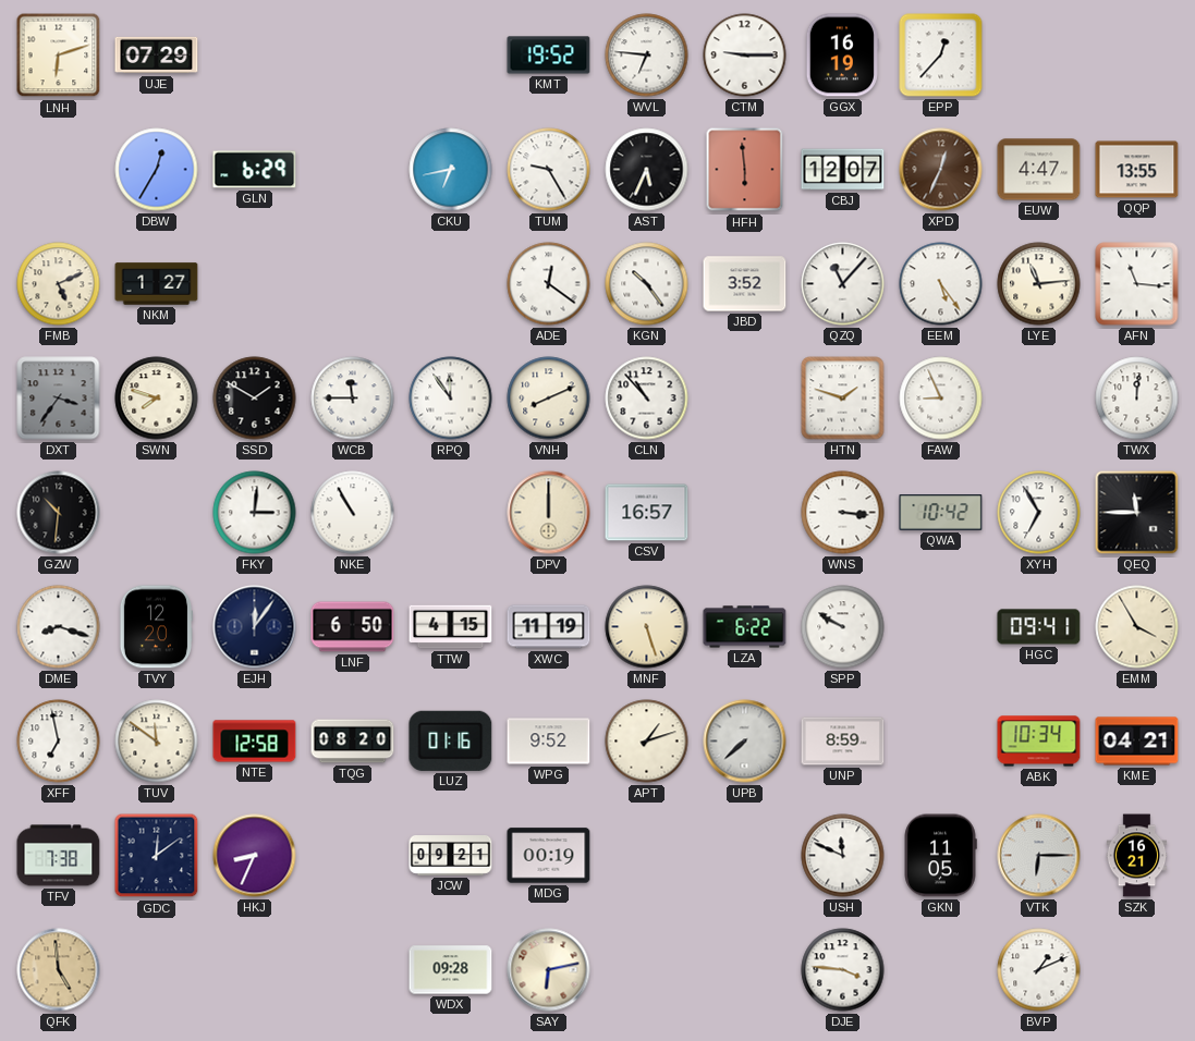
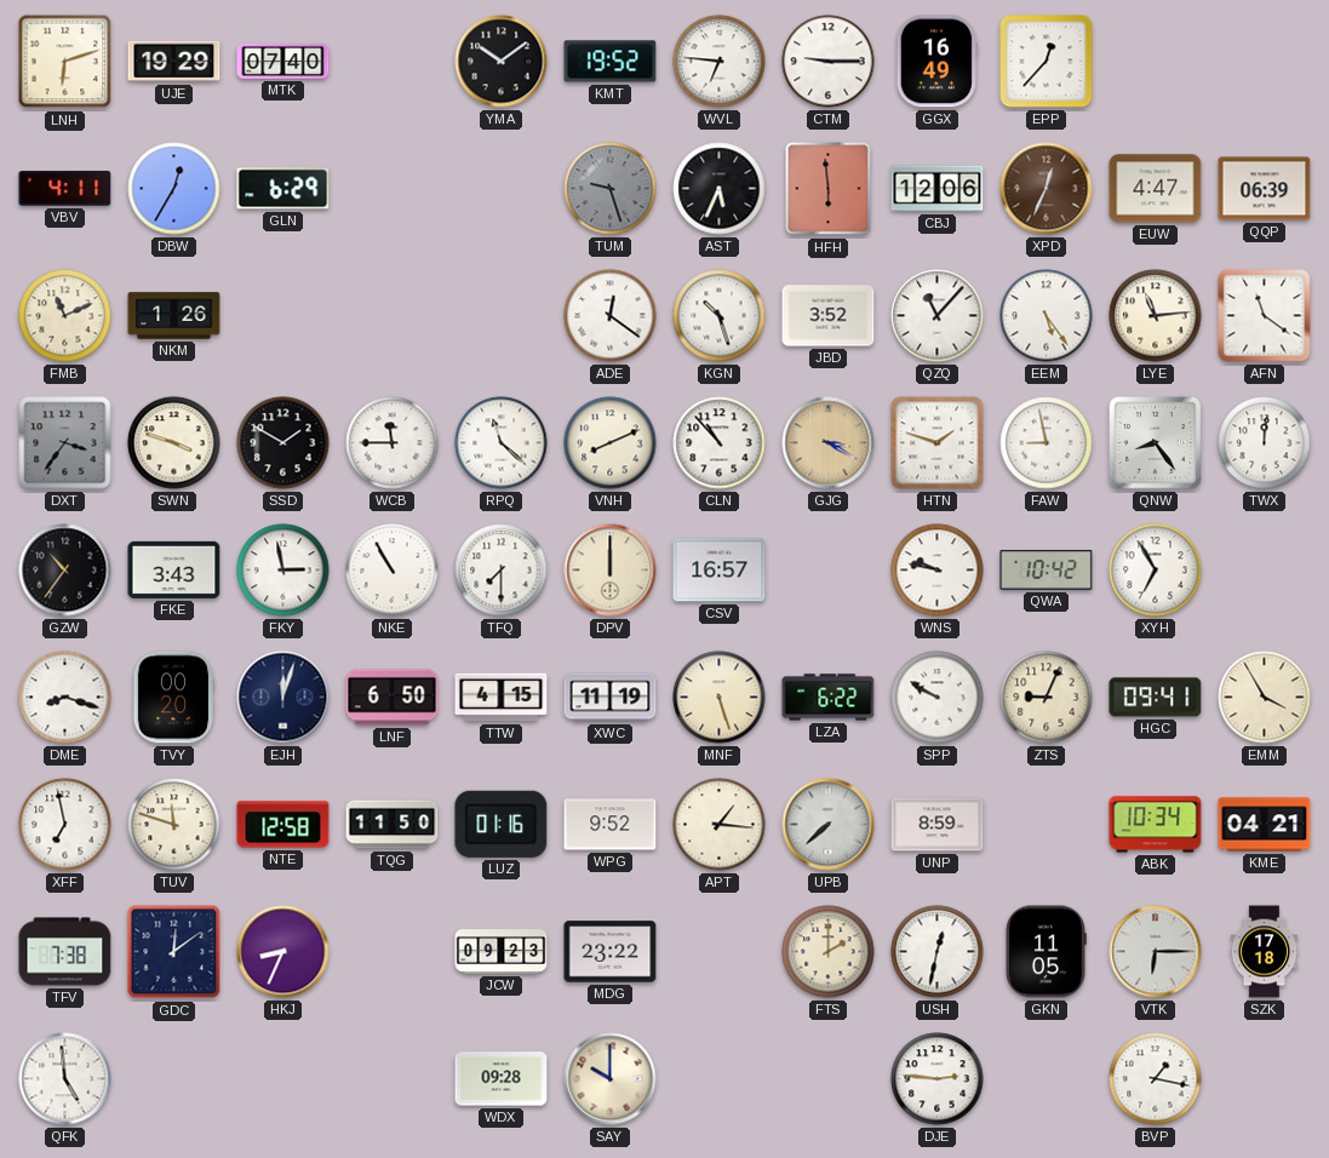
UJE: 07:29 -> 19:29 (174, 62)
MTK: none -> 07:40 (283, 61)
YMA: none -> 10:09 (502, 62)
GGX: 16:19 -> 16:49 (936, 62)
VBV: none -> 4:11 (65, 189)
CKU: 6:43 -> none (451, 170)
TUM: 9:25 -> 9:27 (611, 189)
TUM dial: white -> grey (611, 189)
CBJ: 12:07 -> 12:06 (938, 189)
QQP: 13:55 -> 06:39 (1265, 189)
FMB: 5:11 -> 11:11 (65, 316)
NKM: 1:27 -> 1:26 (174, 316)
KGN: 10:24 -> 10:27 (720, 316)
AFN: 11:16 -> 11:21 (1265, 316)
SWN: 7:48 -> 3:48 (174, 443)
RPQ: 11:54 -> 11:22 (502, 443)
GJG: none -> 3:20 (829, 443)
FAW: 8:56 -> 8:58 (1047, 443)
QNW: none -> 8:24 (1156, 443)
GZW: 10:31 -> 10:36 (65, 571)
FKE: none -> 3:43 (174, 569)
FKY: 3:01 -> 2:58 (283, 571)
TFQ: none -> 7:30 (502, 571)
WNS: 3:16 -> 9:47 (938, 571)
QEQ: 11:45 -> none (1137, 513)
TVY: 12:20 -> 00:20 (172, 698)
EJH: 12:06 -> 12:03 (283, 698)
ZTS: none -> 9:04 (1047, 698)
TUV: 11:51 -> 11:48 (174, 825)
TQG: 08:20 -> 11:50 (393, 825)
APT: 1:12 -> 1:16 (720, 825)
JCW: 09:21 -> 09:23 (502, 952)
MDG: 00:19 -> 23:22 (611, 952)
FTS: none -> 2:00 (829, 952)
USH: 11:49 -> 12:32 (938, 952)
SZK: 16:21 -> 17:18 (1265, 952)
QFK dial: champagne -> white (65, 1079)
SAY: 6:13 -> 10:00 (611, 1079)
DJE: 3:46 -> 2:46 (938, 1079)
BVP: 1:11 -> 1:17 (1156, 1079)
